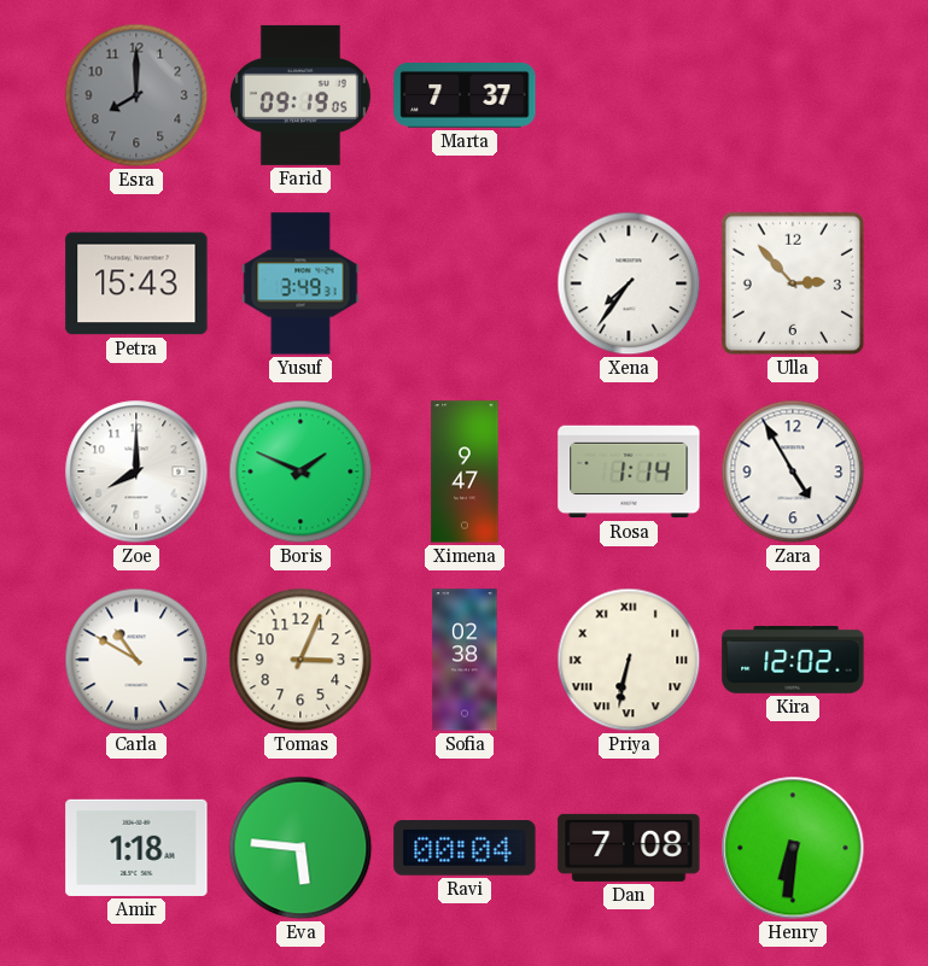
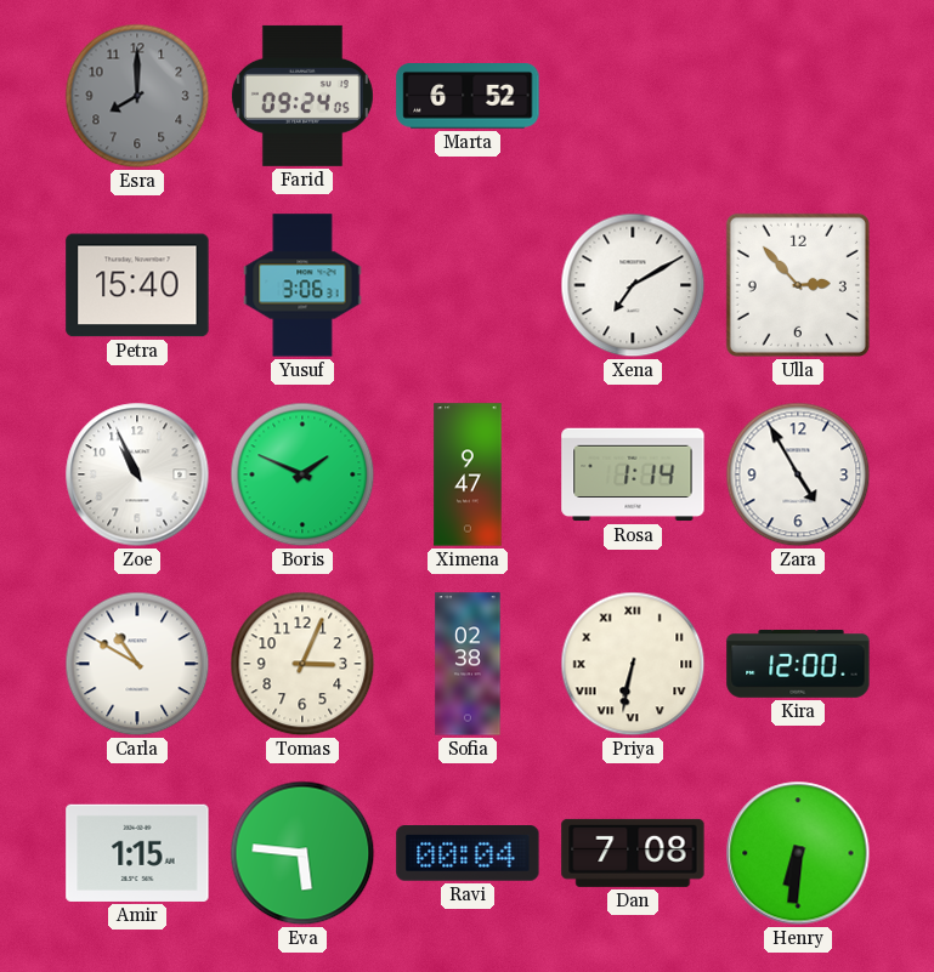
Farid: 09:19 -> 09:24 (302, 96)
Marta: 7:37 -> 6:52 (468, 97)
Petra: 15:43 -> 15:40 (137, 285)
Yusuf: 3:49 -> 3:06 (302, 285)
Xena: 7:36 -> 7:10 (633, 285)
Zoe: 8:00 -> 10:56 (137, 474)
Kira: 12:02 -> 12:00 (798, 665)
Amir: 1:18 -> 1:15 (137, 853)
